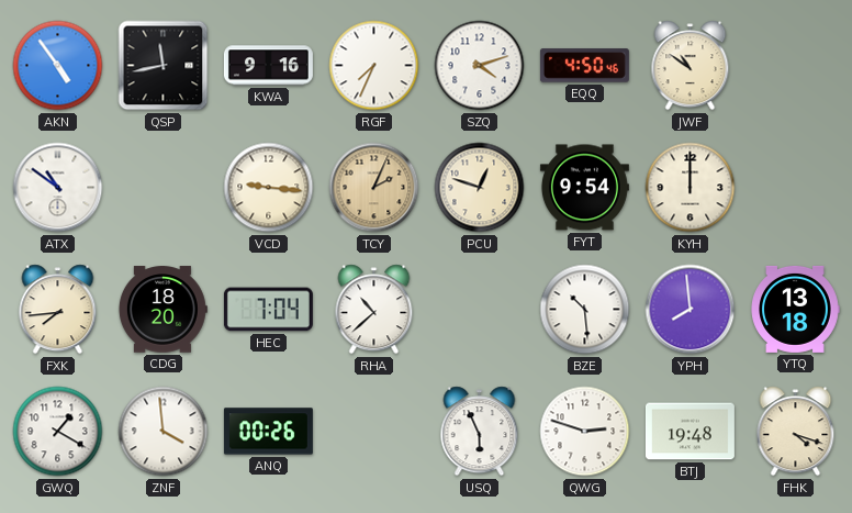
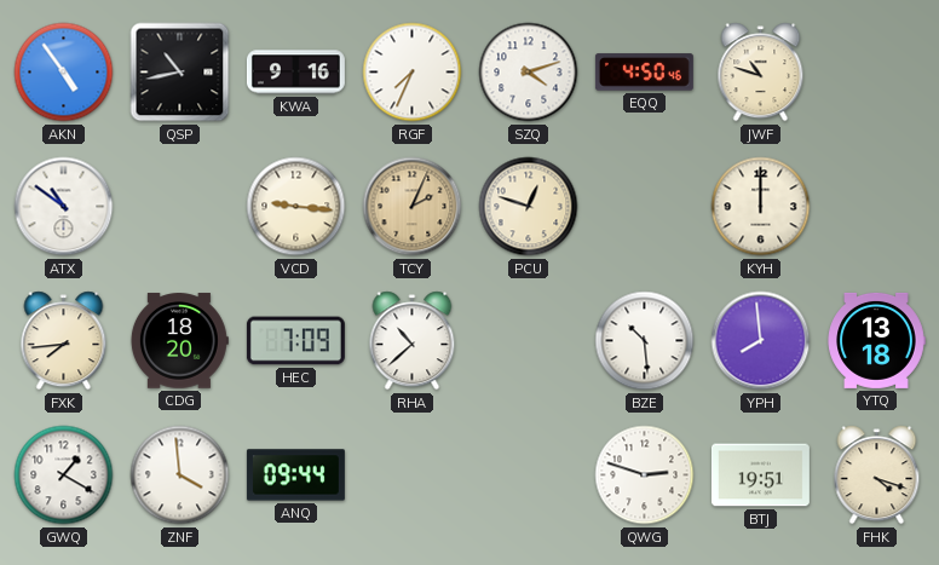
QSP: 11:43 -> 10:43 (180, 73)
JWF: 10:51 -> 10:48 (761, 73)
FYT: 9:54 -> none (584, 188)
HEC: 7:04 -> 7:09 (295, 341)
ANQ: 00:26 -> 09:44 (295, 475)
USQ: 5:56 -> none (480, 432)
BTJ: 19:48 -> 19:51 (760, 475)
